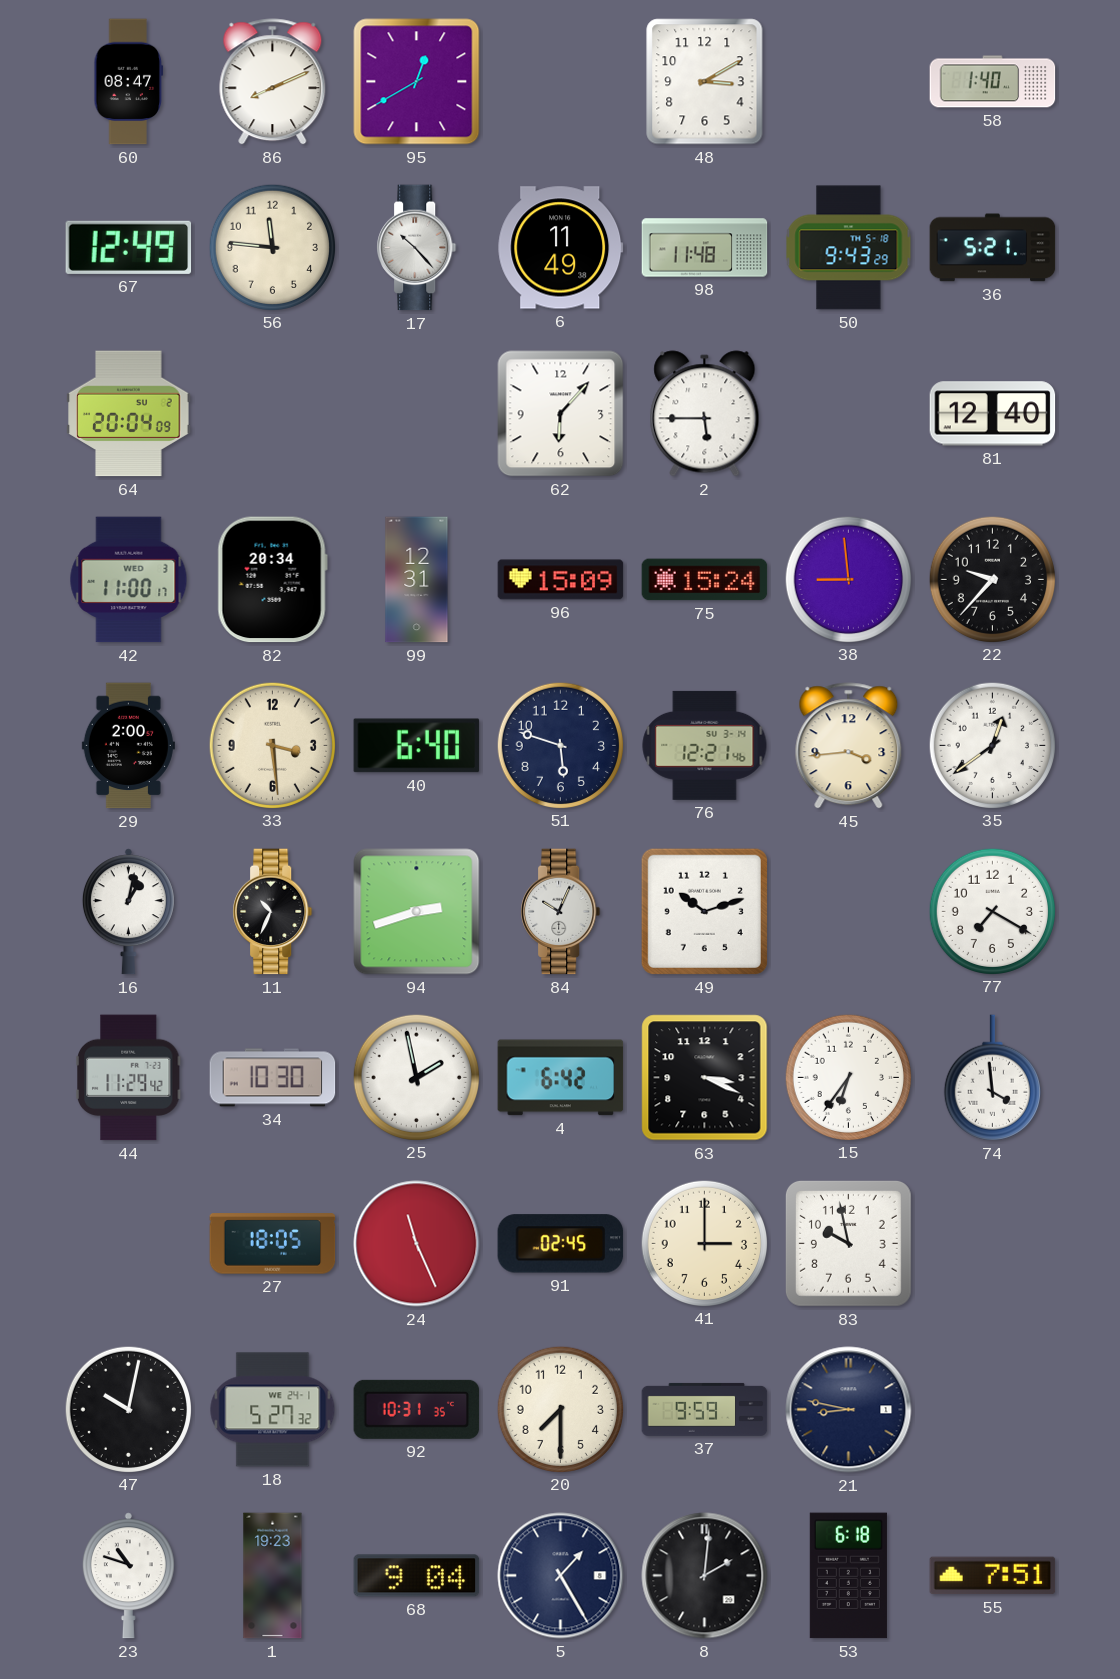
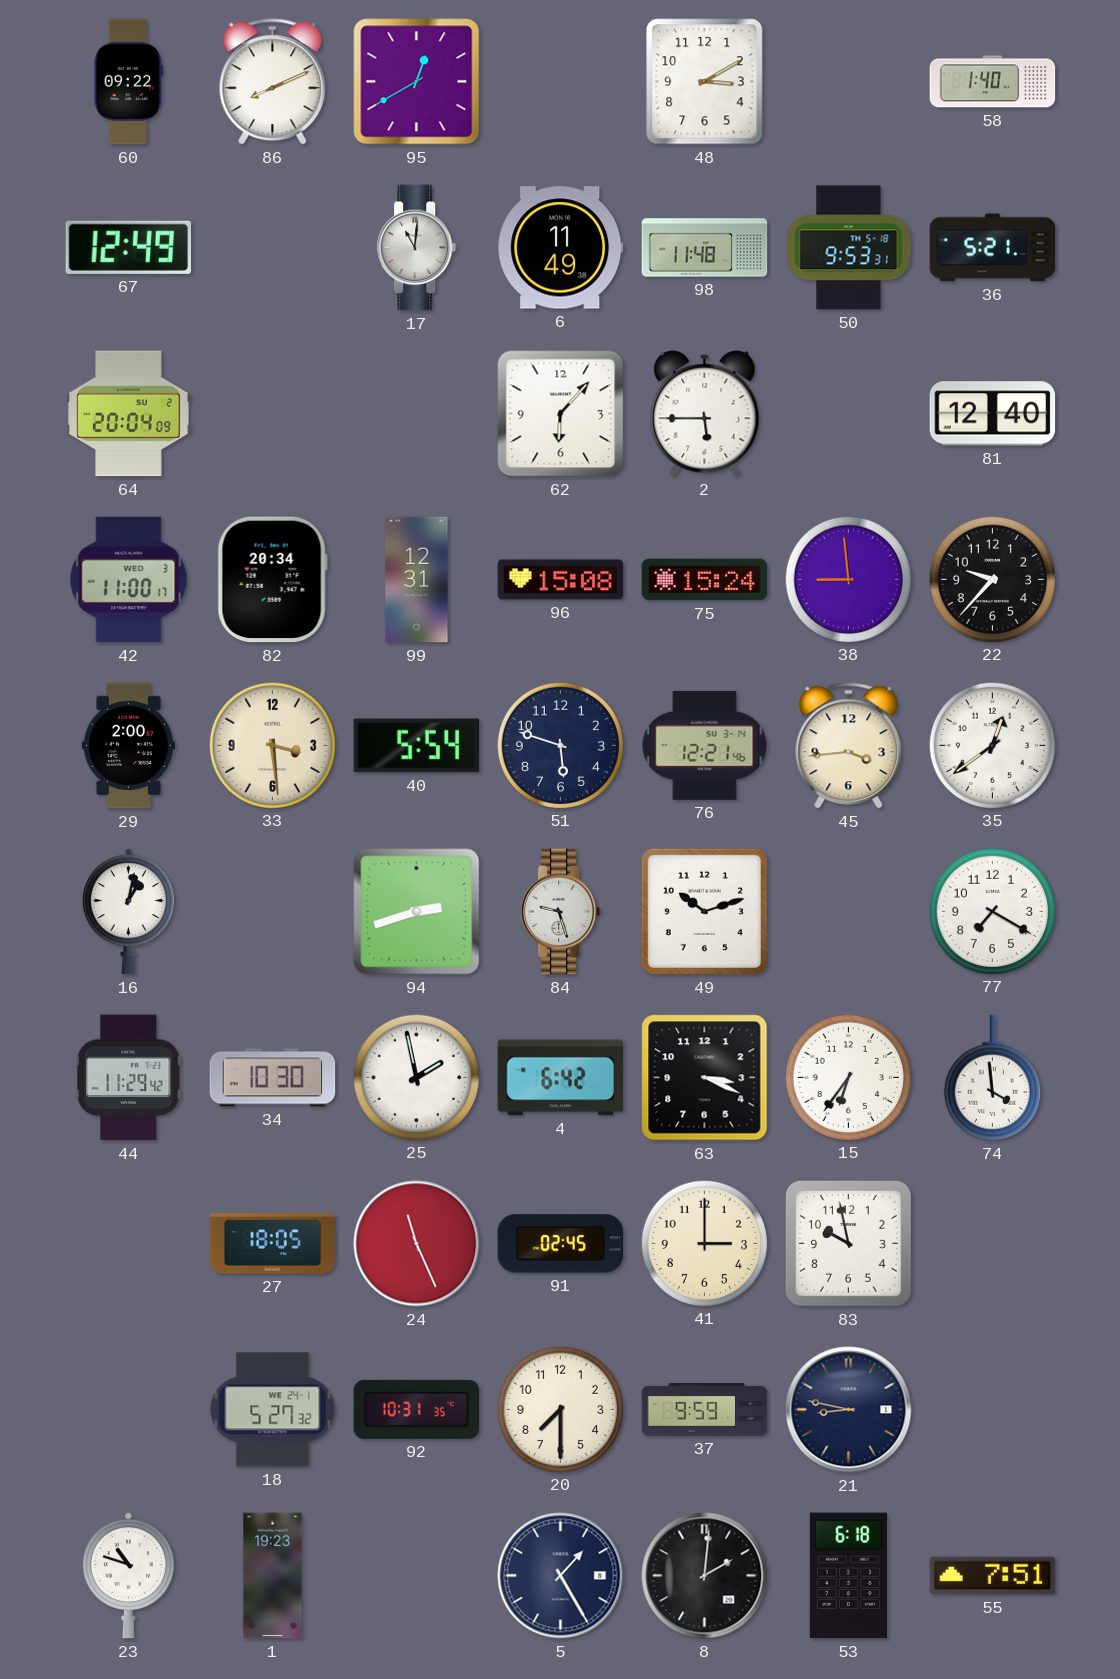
60: 08:47 -> 09:22 (129, 82)
56: 11:46 -> none (272, 247)
17: 10:23 -> 11:01 (417, 248)
50: 9:43 -> 9:53 (849, 248)
96: 15:09 -> 15:08 (561, 580)
40: 6:40 -> 5:54 (417, 746)
11: 10:34 -> none (273, 912)
84: 10:04 -> 9:27 (561, 912)
47: 10:02 -> none (128, 1409)
68: 9:04 -> none (417, 1576)
